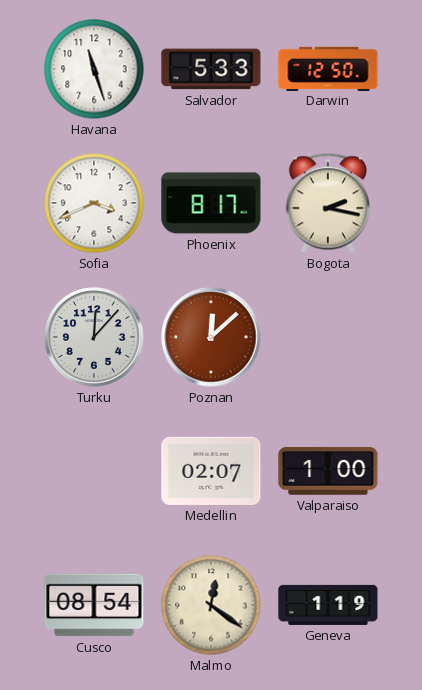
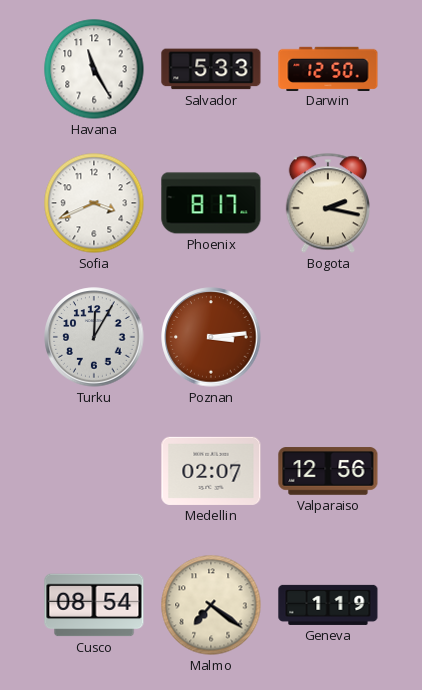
Havana: 11:27 -> 11:25 (94, 69)
Turku: 12:07 -> 12:05 (94, 337)
Poznan: 12:08 -> 3:14 (211, 337)
Valparaiso: 1:00 -> 12:56 (328, 471)
Malmo: 12:21 -> 7:21 (211, 605)
